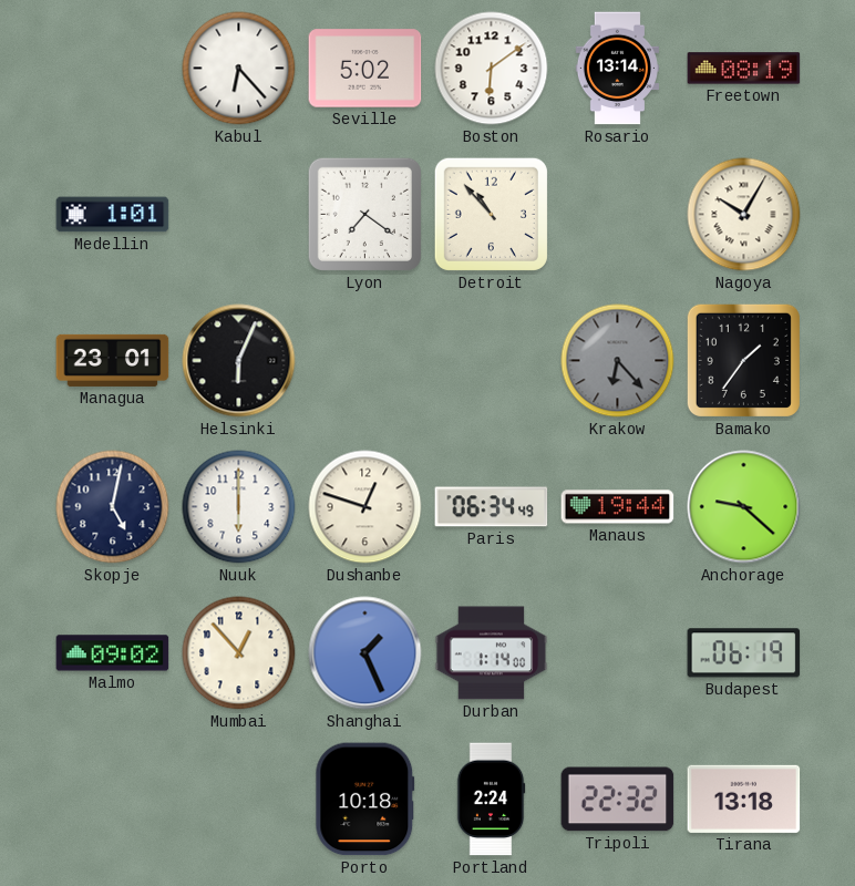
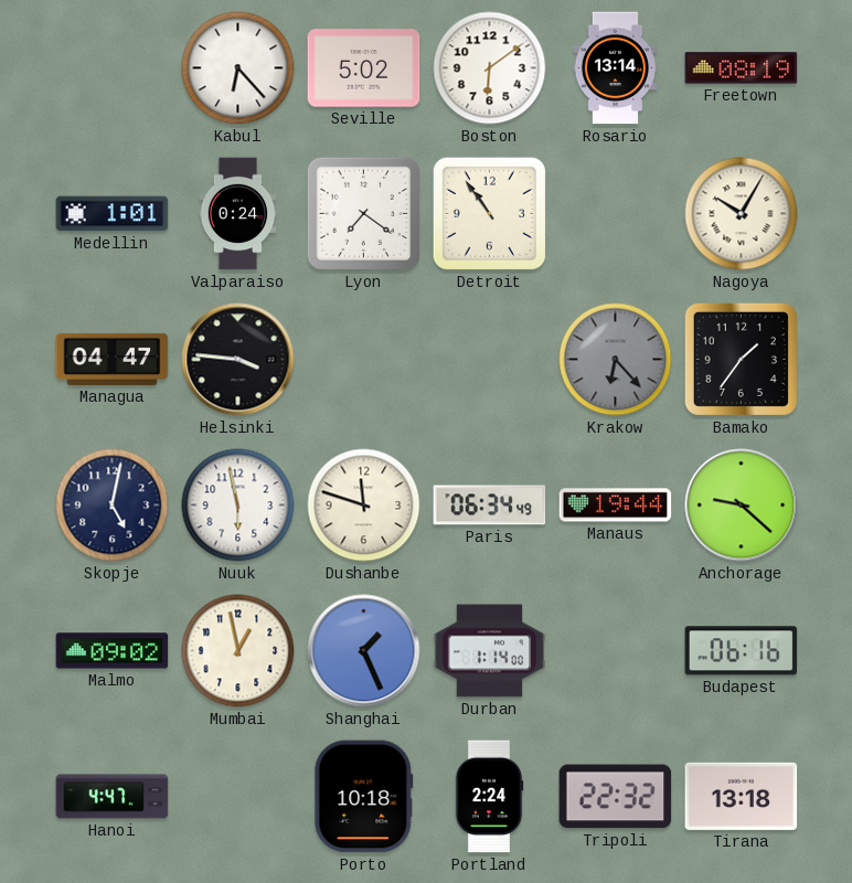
Valparaiso: none -> 0:24 (238, 214)
Detroit: 10:53 -> 10:54 (489, 213)
Managua: 23:01 -> 04:47 (113, 359)
Helsinki: 6:04 -> 3:46 (238, 360)
Nuuk: 6:00 -> 5:58 (238, 506)
Dushanbe: 12:48 -> 11:48 (364, 506)
Mumbai: 12:53 -> 12:58 (238, 651)
Budapest: 06:19 -> 06:16 (742, 651)
Hanoi: none -> 4:47 (113, 797)
